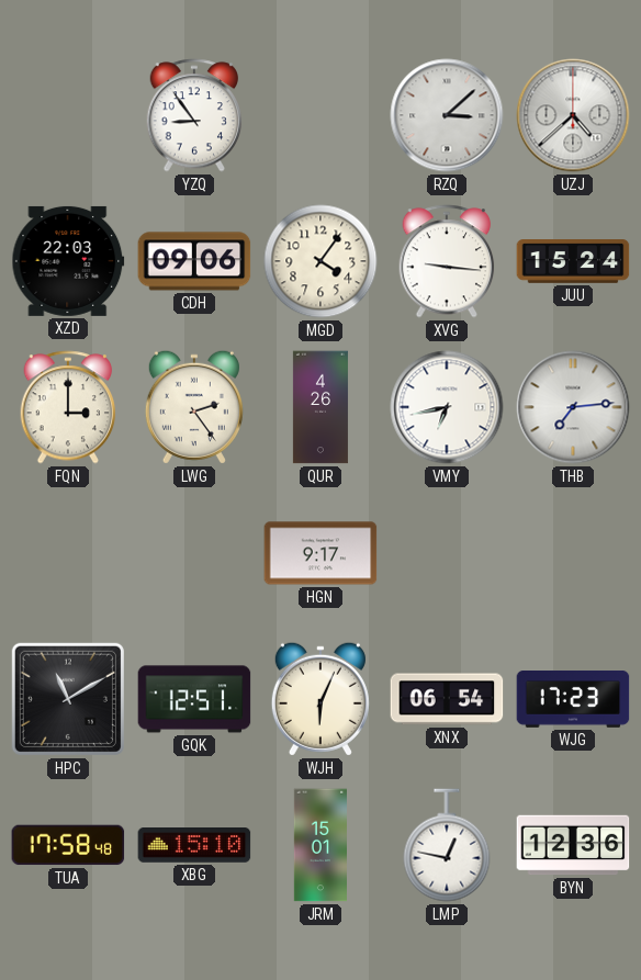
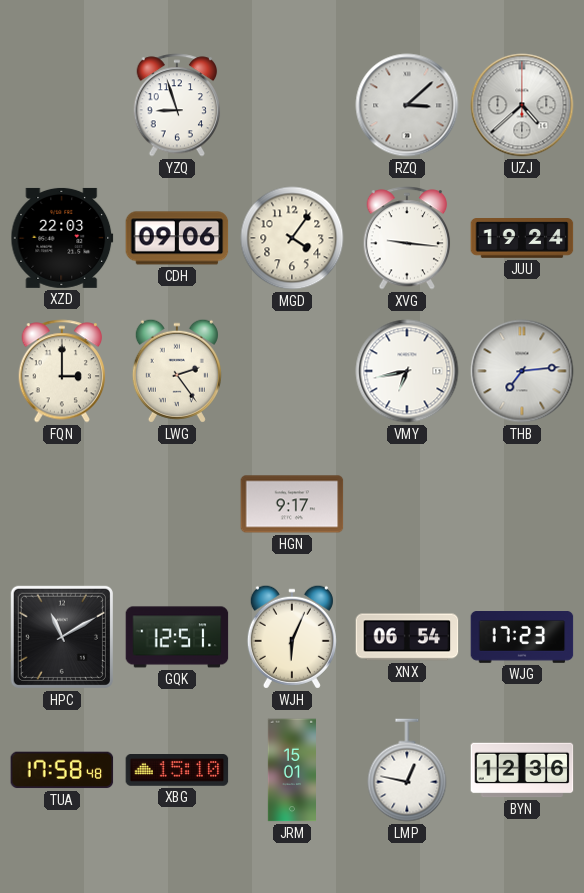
YZQ: 8:54 -> 8:57 (177, 105)
JUU: 15:24 -> 19:24 (522, 238)
QUR: 4:26 -> none (320, 407)
